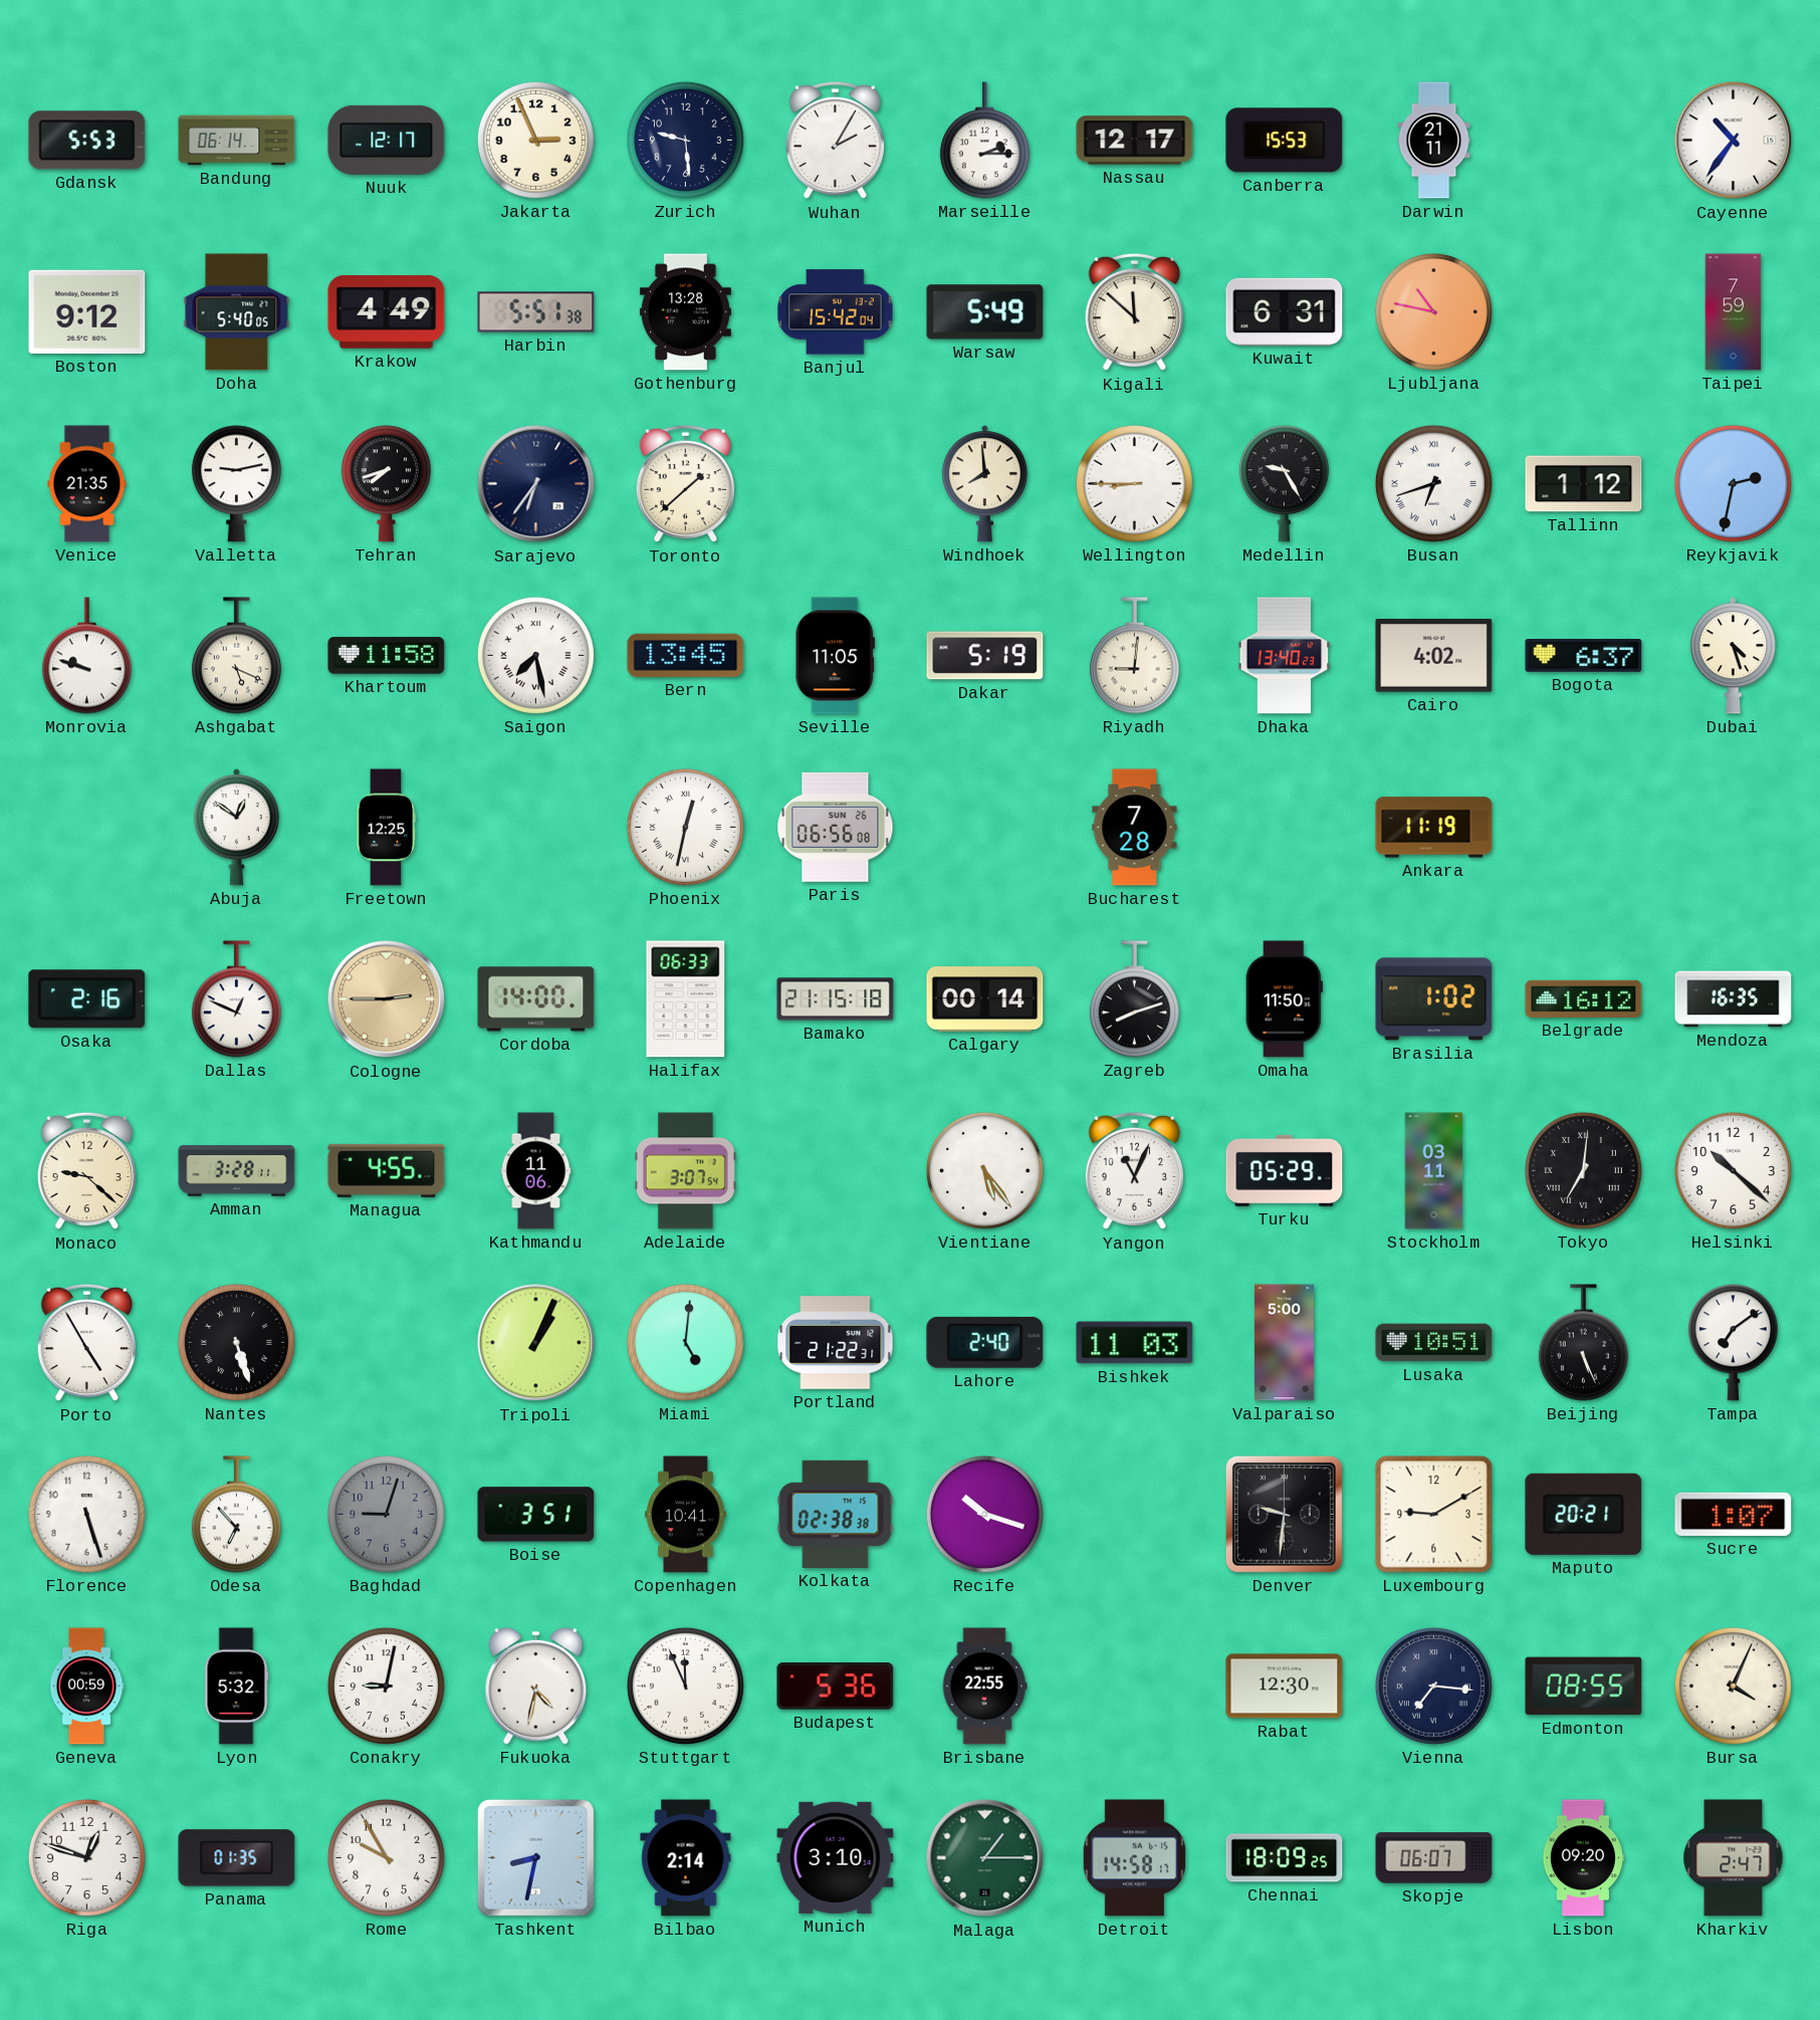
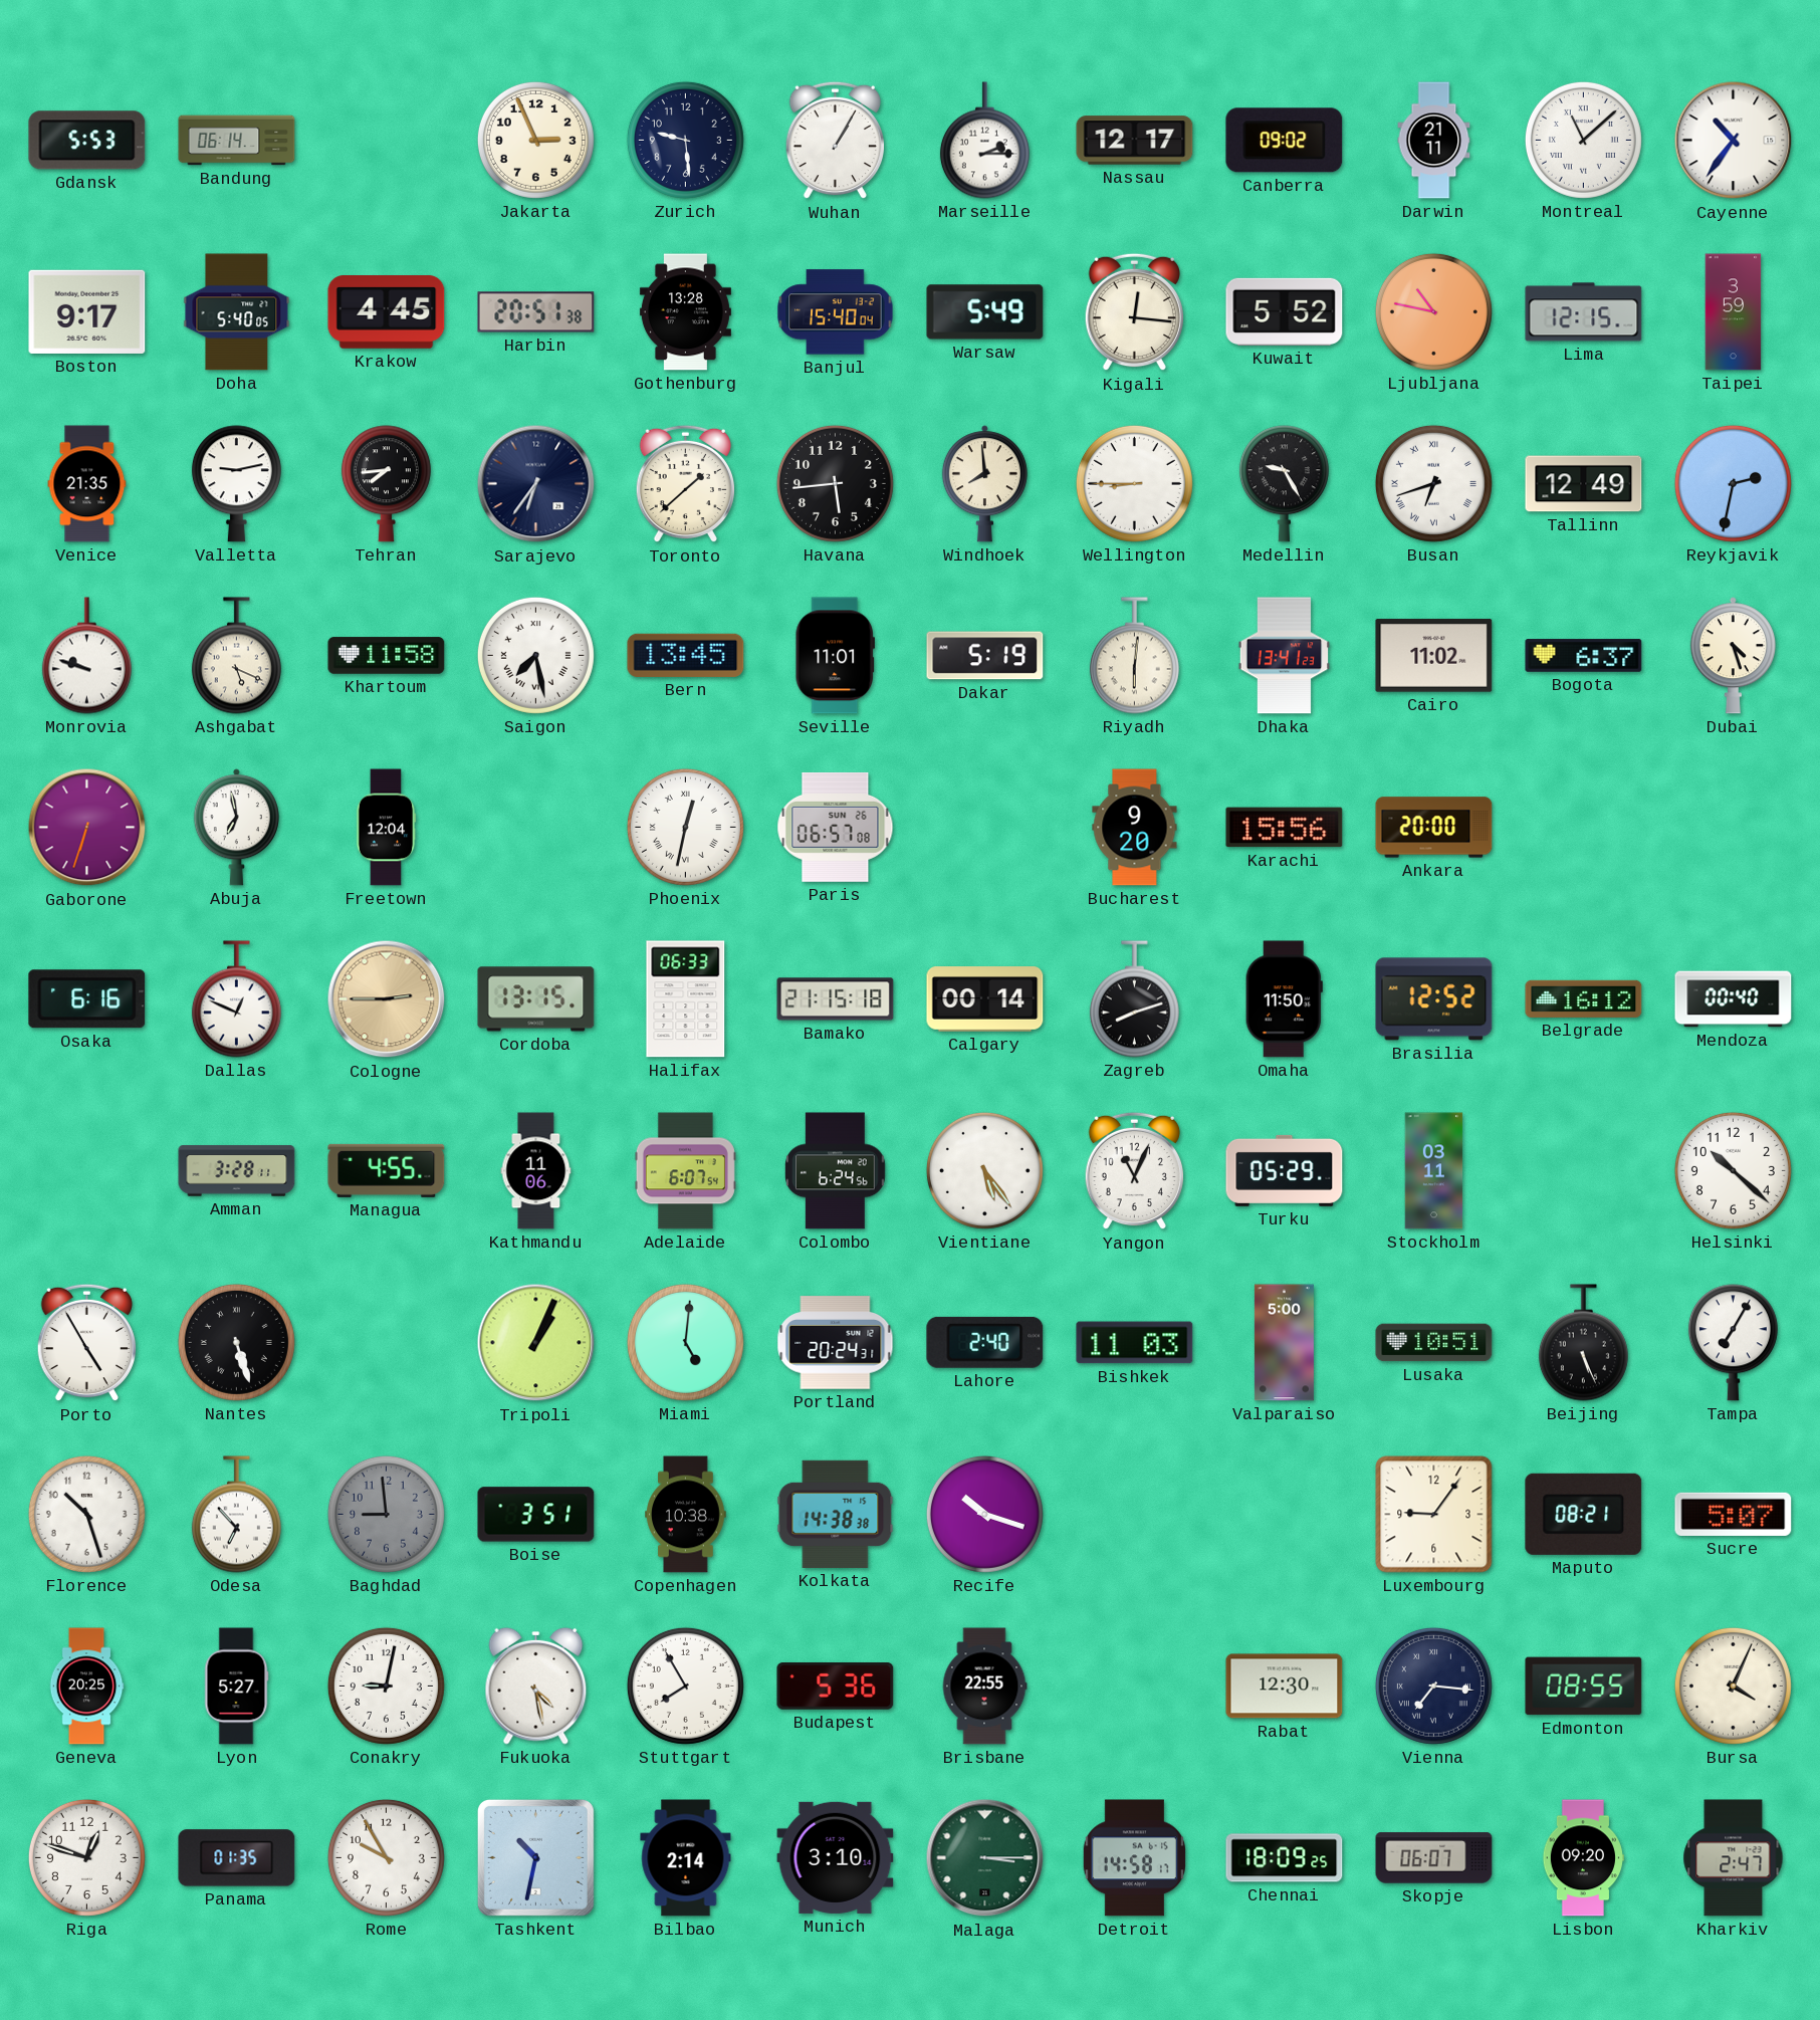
Nuuk: 12:17 -> none (387, 140)
Wuhan: 2:05 -> 1:05 (835, 141)
Canberra: 15:53 -> 09:02 (1285, 141)
Montreal: none -> 11:08 (1583, 140)
Boston: 9:12 -> 9:17 (87, 311)
Krakow: 4:49 -> 4:45 (387, 312)
Harbin: 5:51 -> 20:51 (536, 312)
Banjul: 15:42 -> 15:40 (836, 312)
Kigali: 11:52 -> 12:16 (1134, 312)
Kuwait: 6:31 -> 5:52 (1285, 311)
Lima: none -> 12:15 (1584, 312)
Taipei: 7:59 -> 3:59 (1734, 312)
Tehran: 7:42 -> 7:44 (386, 484)
Havana: none -> 5:44 (835, 483)
Tallinn: 1:12 -> 12:49 (1584, 484)
Seville: 11:05 -> 11:01 (835, 656)
Riyadh: 9:01 -> 6:01 (1134, 656)
Dhaka: 13:40 -> 13:41 (1285, 656)
Cairo: 4:02 -> 11:02 (1434, 656)
Gaborone: none -> 6:33 (87, 828)
Abuja: 12:51 -> 6:58 (236, 828)
Freetown: 12:25 -> 12:04 (386, 828)
Paris: 06:56 -> 06:57 (836, 827)
Bucharest: 7:28 -> 9:20 (1135, 828)
Karachi: none -> 15:56 (1285, 828)
Ankara: 11:19 -> 20:00 (1434, 828)
Osaka: 2:16 -> 6:16 (87, 999)
Cordoba: 14:00 -> 13:15 (536, 999)
Brasilia: 1:02 -> 12:52 (1434, 999)
Mendoza: 16:35 -> 00:40 (1734, 999)
Monaco: 9:22 -> none (86, 1171)
Adelaide: 3:07 -> 6:07 (685, 1171)
Colombo: none -> 6:24 (836, 1171)
Tokyo: 7:01 -> none (1583, 1170)
Portland: 21:22 -> 20:24 (836, 1343)
Tampa: 7:09 -> 7:05 (1733, 1343)
Florence: 5:27 -> 10:27 (86, 1514)
Baghdad: 9:03 -> 8:59 (386, 1514)
Copenhagen: 10:41 -> 10:38 (686, 1515)
Kolkata: 02:38 -> 14:38 (836, 1514)
Denver: 9:31 -> none (1284, 1514)
Luxembourg: 9:10 -> 9:06 (1434, 1515)
Maputo: 20:21 -> 08:21 (1584, 1514)
Sucre: 1:07 -> 5:07 (1734, 1514)
Geneva: 00:59 -> 20:25 (86, 1687)
Lyon: 5:32 -> 5:27 (236, 1687)
Fukuoka: 4:32 -> 4:28 (536, 1686)
Stuttgart: 11:56 -> 7:55 (685, 1686)
Tashkent: 8:32 -> 10:32 (535, 1857)
Malaga: 1:15 -> 3:15 (985, 1858)
